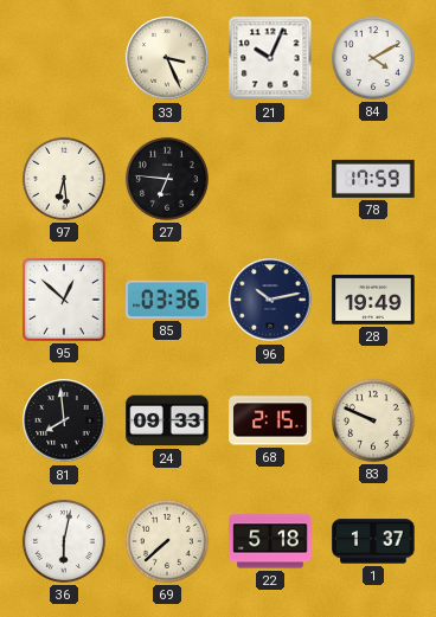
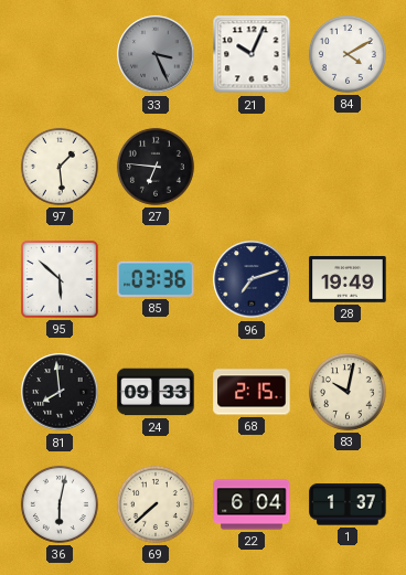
33 dial: cream -> grey (156, 54)
97: 6:29 -> 1:29 (60, 167)
78: 17:59 -> none (373, 179)
95: 12:52 -> 5:52 (60, 279)
96: 10:13 -> 7:12 (252, 279)
83: 9:49 -> 10:02 (348, 392)
22: 5:18 -> 6:04 (252, 504)
